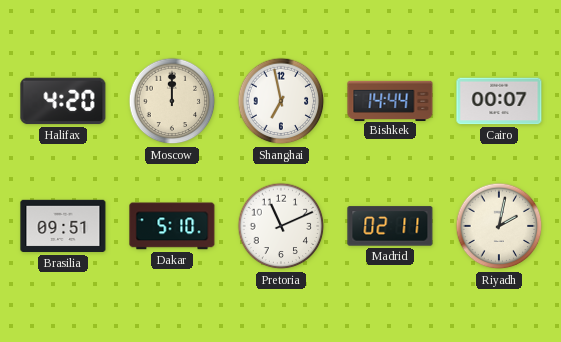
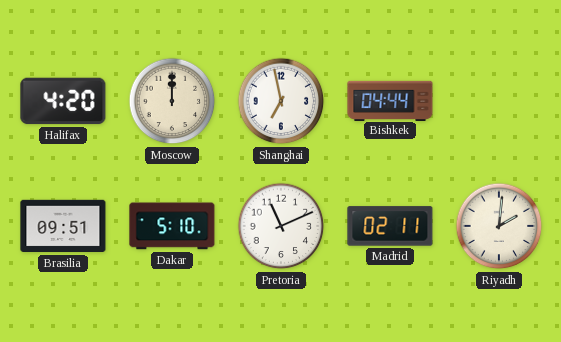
Bishkek: 14:44 -> 04:44 (390, 100)
Cairo: 00:07 -> none (499, 101)
Riyadh: 2:02 -> 2:01 (499, 226)
